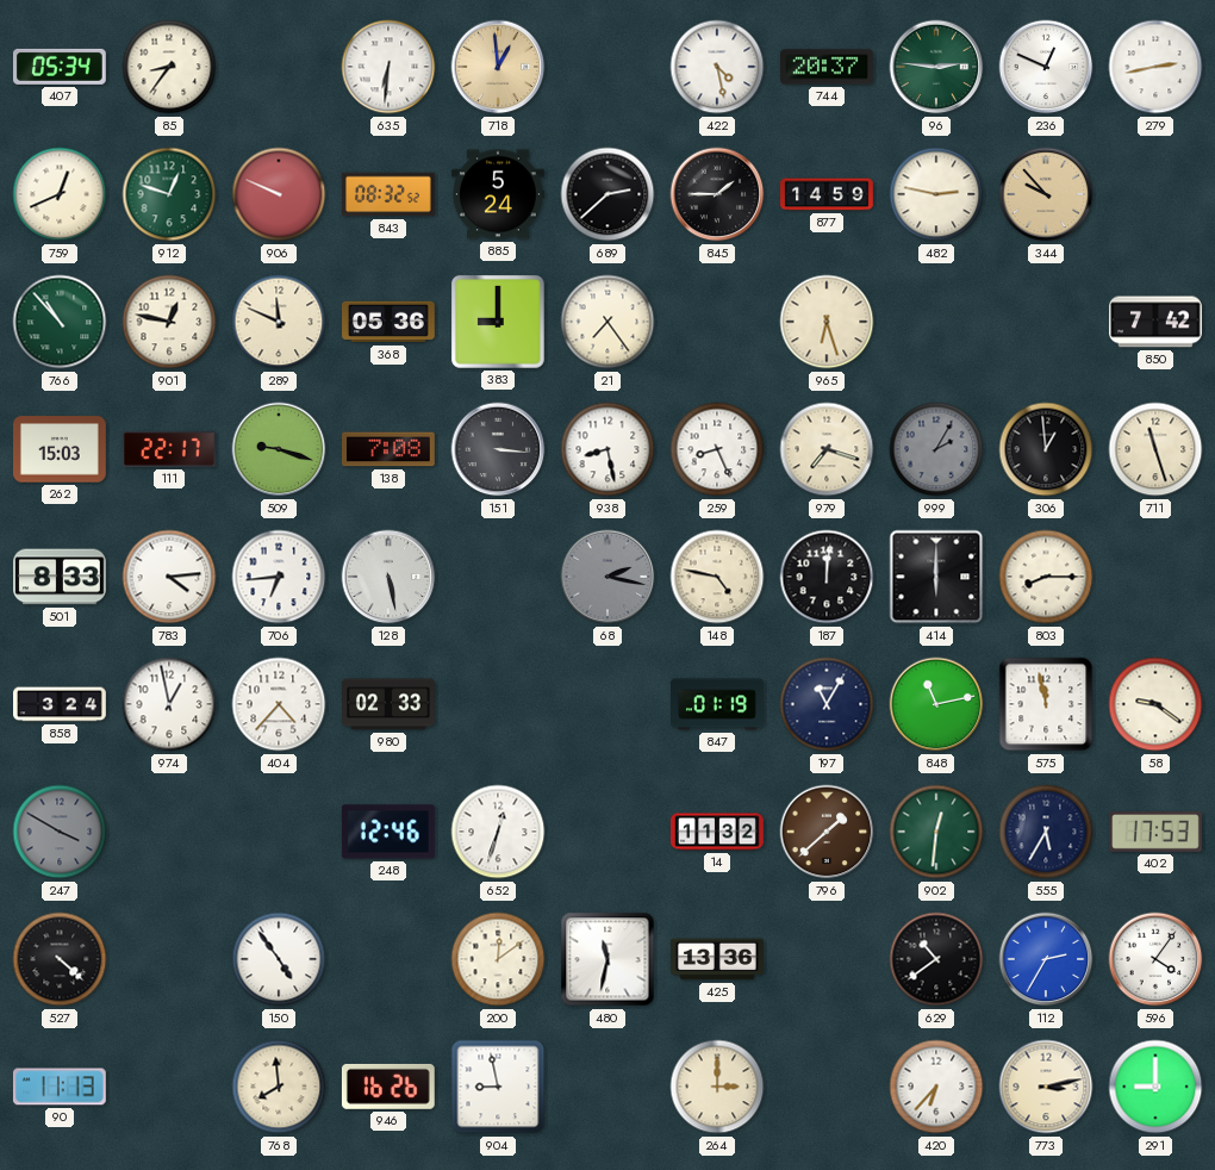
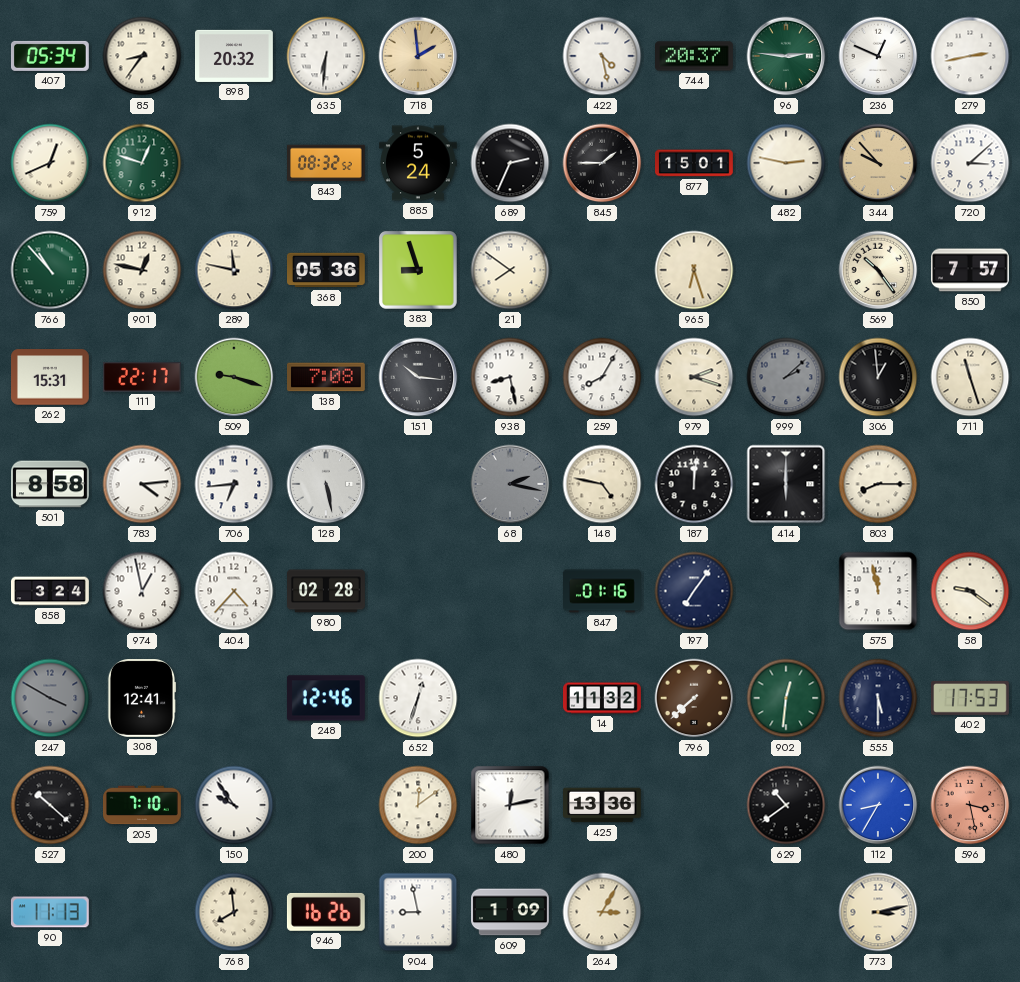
898: none -> 20:32 (235, 56)
718: 12:59 -> 1:59 (418, 56)
906: 9:49 -> none (279, 194)
689: 2:38 -> 2:34 (510, 163)
877: 14:59 -> 15:01 (695, 163)
720: none -> 3:08 (970, 163)
289: 11:49 -> 11:47 (234, 270)
383: 9:00 -> 8:57 (418, 270)
21: 7:24 -> 7:51 (510, 270)
569: none -> 10:24 (878, 270)
850: 7:42 -> 7:57 (971, 270)
262: 15:03 -> 15:31 (51, 377)
151: 3:16 -> 10:16 (418, 377)
259: 8:26 -> 8:05 (602, 377)
979: 7:18 -> 2:18 (694, 377)
999: 2:05 -> 2:08 (786, 377)
501: 8:33 -> 8:58 (51, 484)
980: 02:33 -> 02:28 (327, 591)
847: 01:19 -> 01:16 (603, 591)
197: 11:05 -> 7:06 (694, 591)
848: 11:13 -> none (936, 704)
308: none -> 12:41 (142, 699)
796: 1:38 -> 7:38 (694, 698)
555: 5:35 -> 5:30 (878, 698)
527: 4:22 -> 10:22 (50, 805)
205: none -> 7:10 (143, 805)
150: 4:54 -> 9:54 (234, 805)
480: 11:32 -> 12:13 (510, 805)
112: 2:35 -> 8:35 (878, 805)
596: 4:06 -> 3:28 (970, 805)
596 dial: white -> salmon (970, 805)
609: none -> 1:09 (511, 912)
264: 3:00 -> 3:05 (602, 912)
420: 6:37 -> none (936, 1087)
291: 9:00 -> none (1155, 1087)
